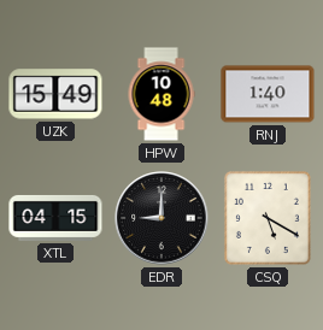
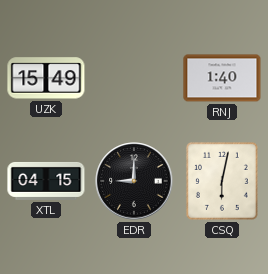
HPW: 10:48 -> none (161, 94)
CSQ: 5:20 -> 6:02 (222, 181)
